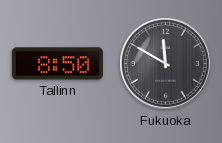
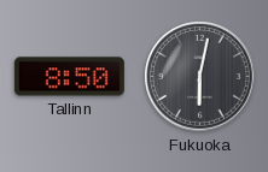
Fukuoka: 11:50 -> 6:02 (200, 77)
